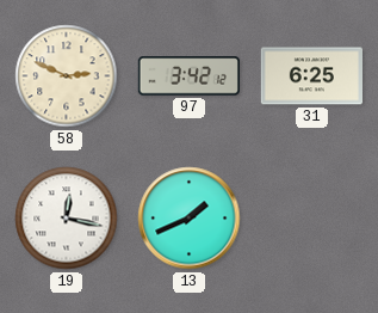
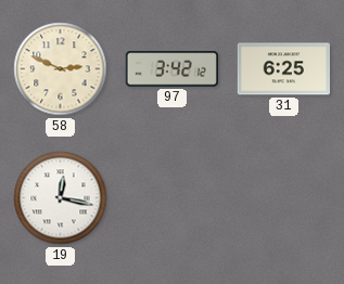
13: 1:41 -> none (190, 219)
